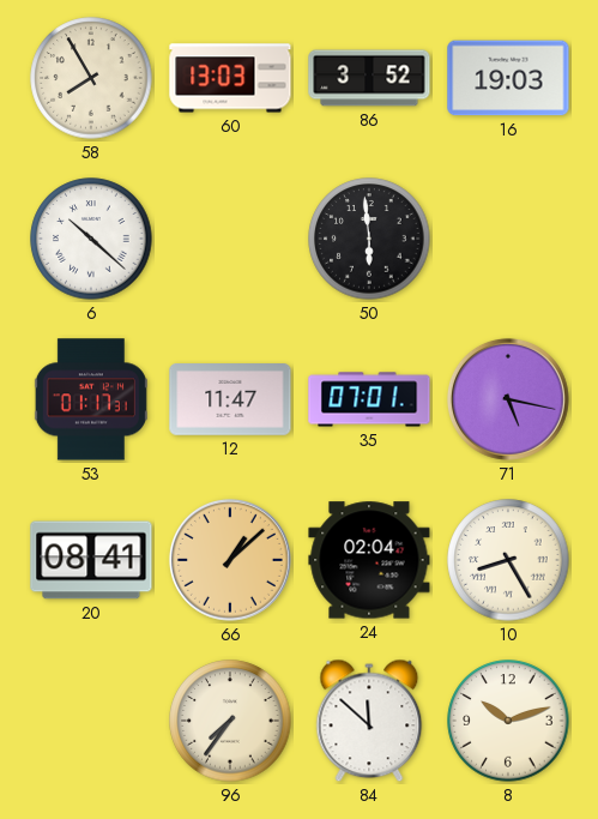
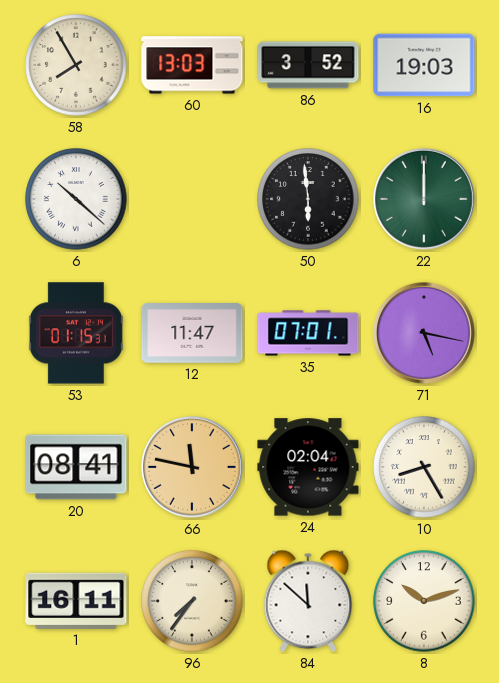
22: none -> 12:00 (424, 199)
53: 01:17 -> 01:15 (76, 333)
66: 1:08 -> 11:47 (192, 467)
1: none -> 16:11 (76, 601)
